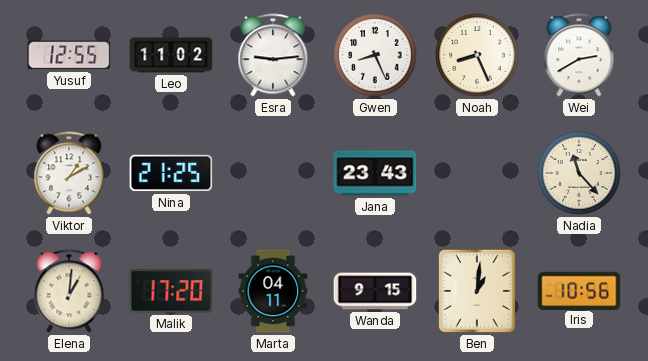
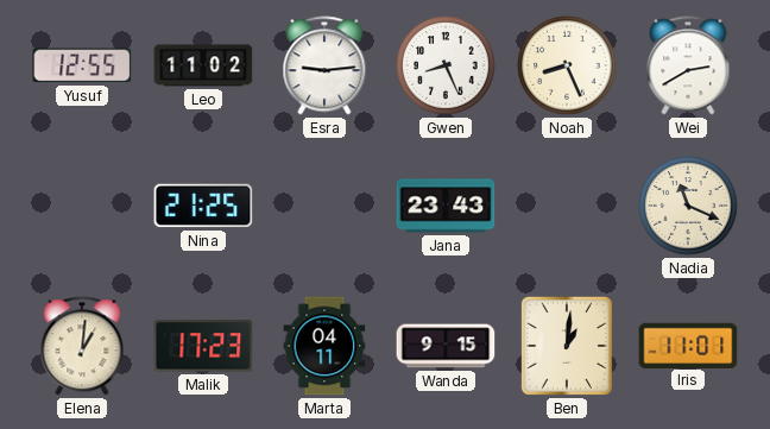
Viktor: 1:10 -> none (69, 173)
Nadia: 11:23 -> 11:19 (688, 206)
Malik: 17:20 -> 17:23 (203, 346)
Iris: 10:56 -> 11:01 (688, 345)
